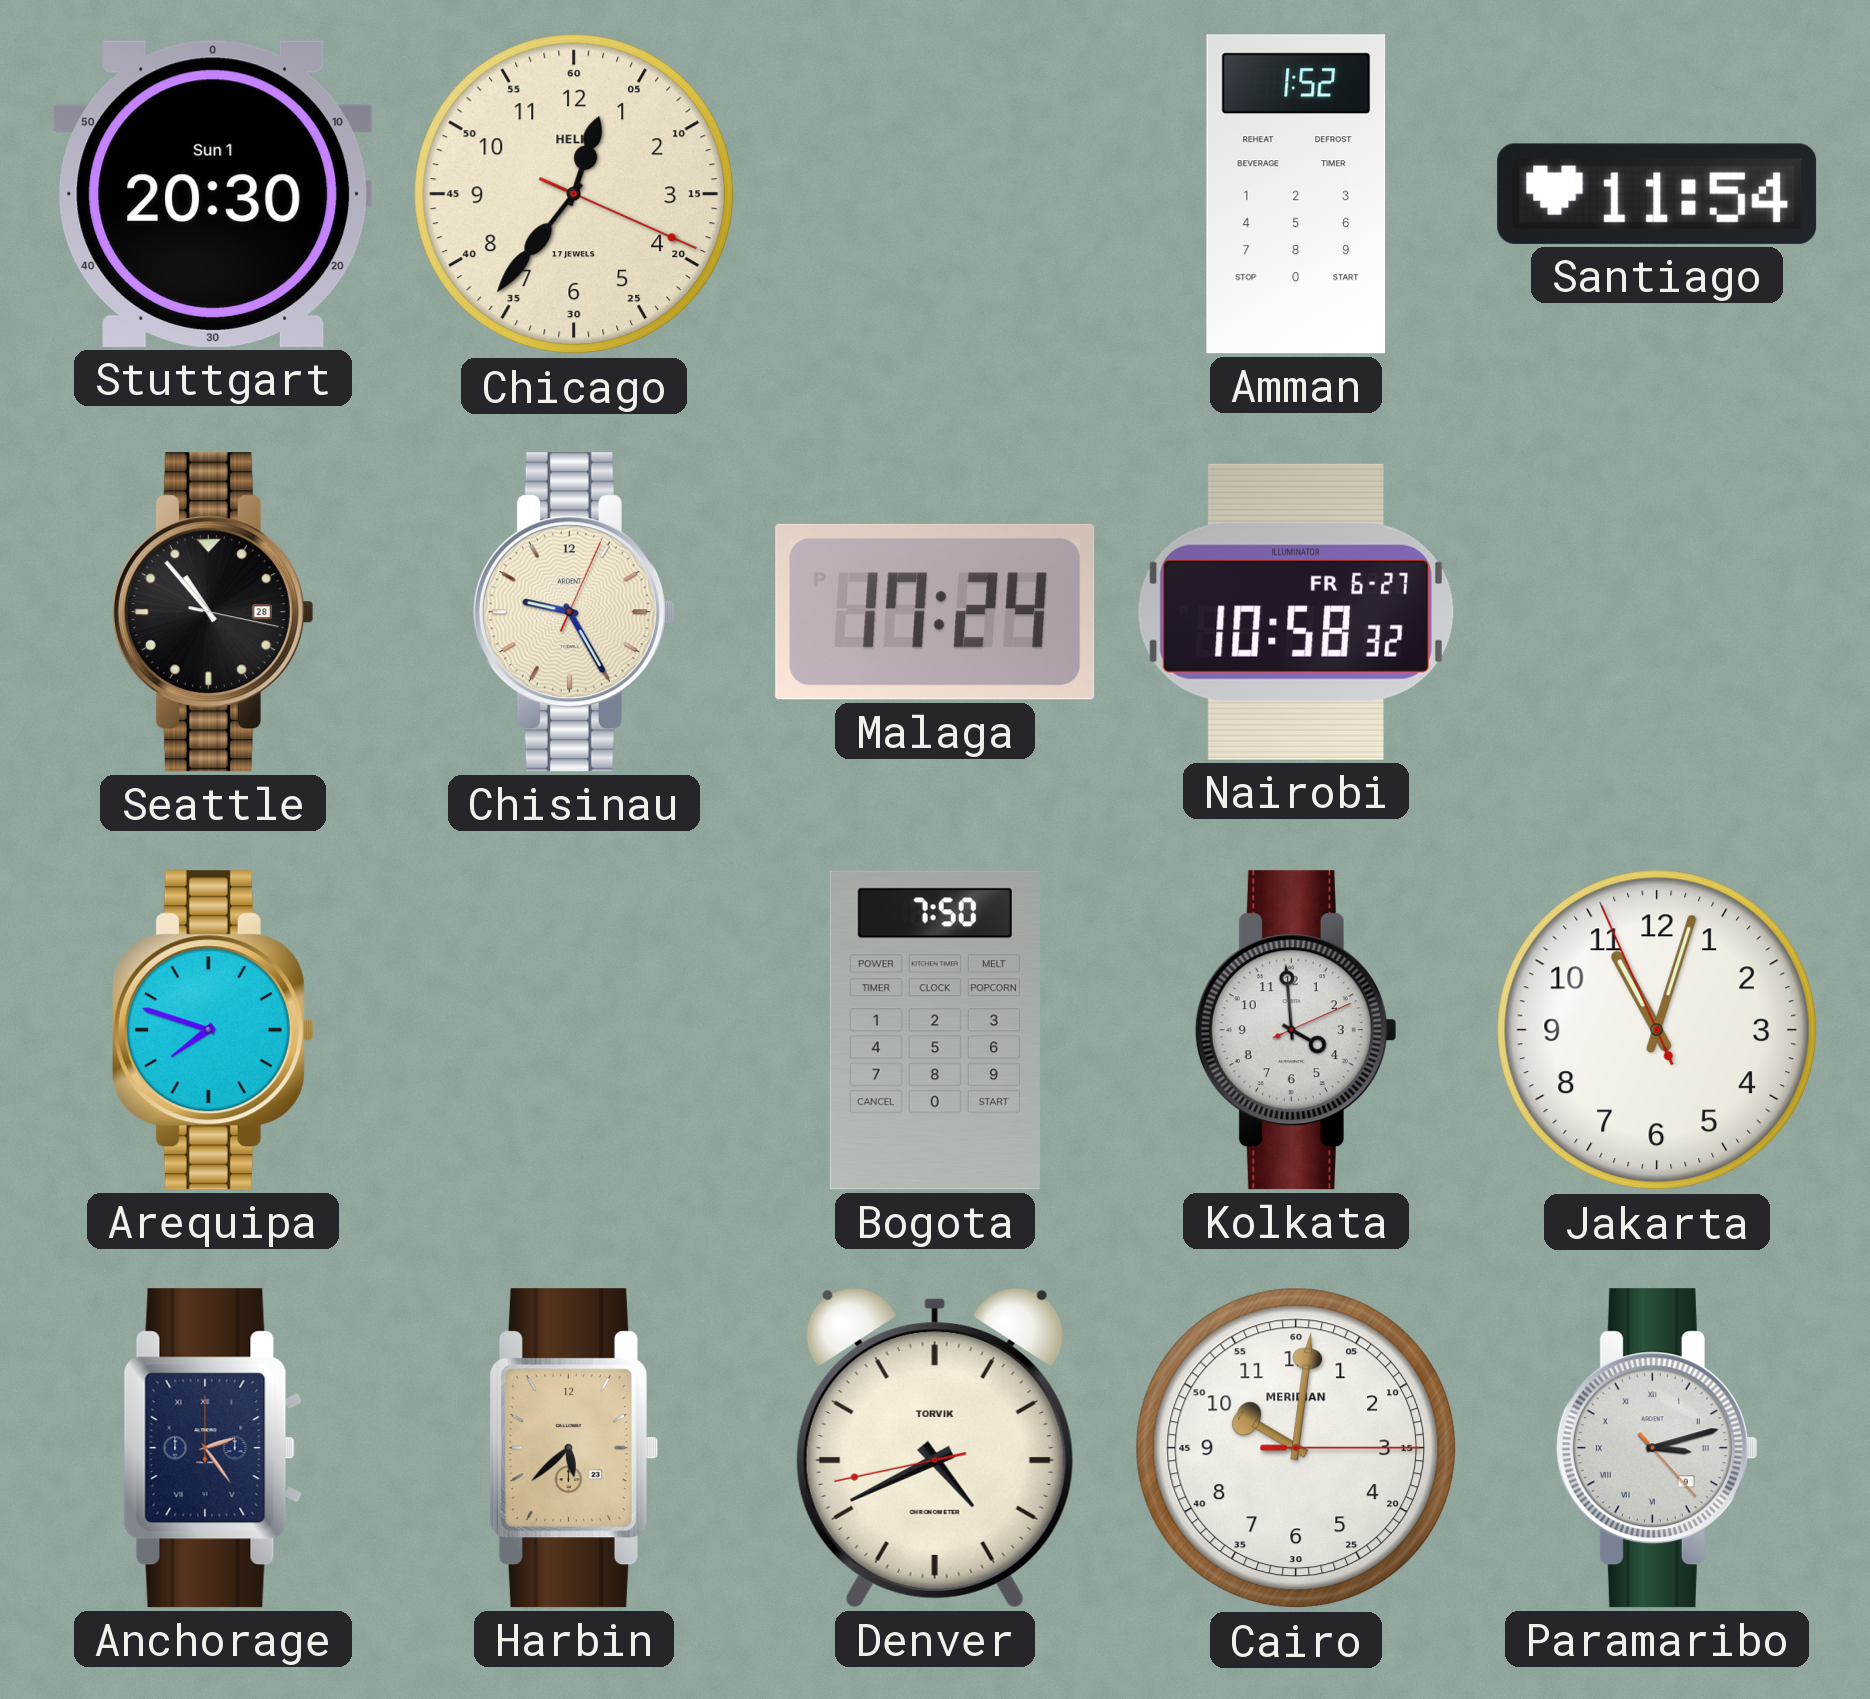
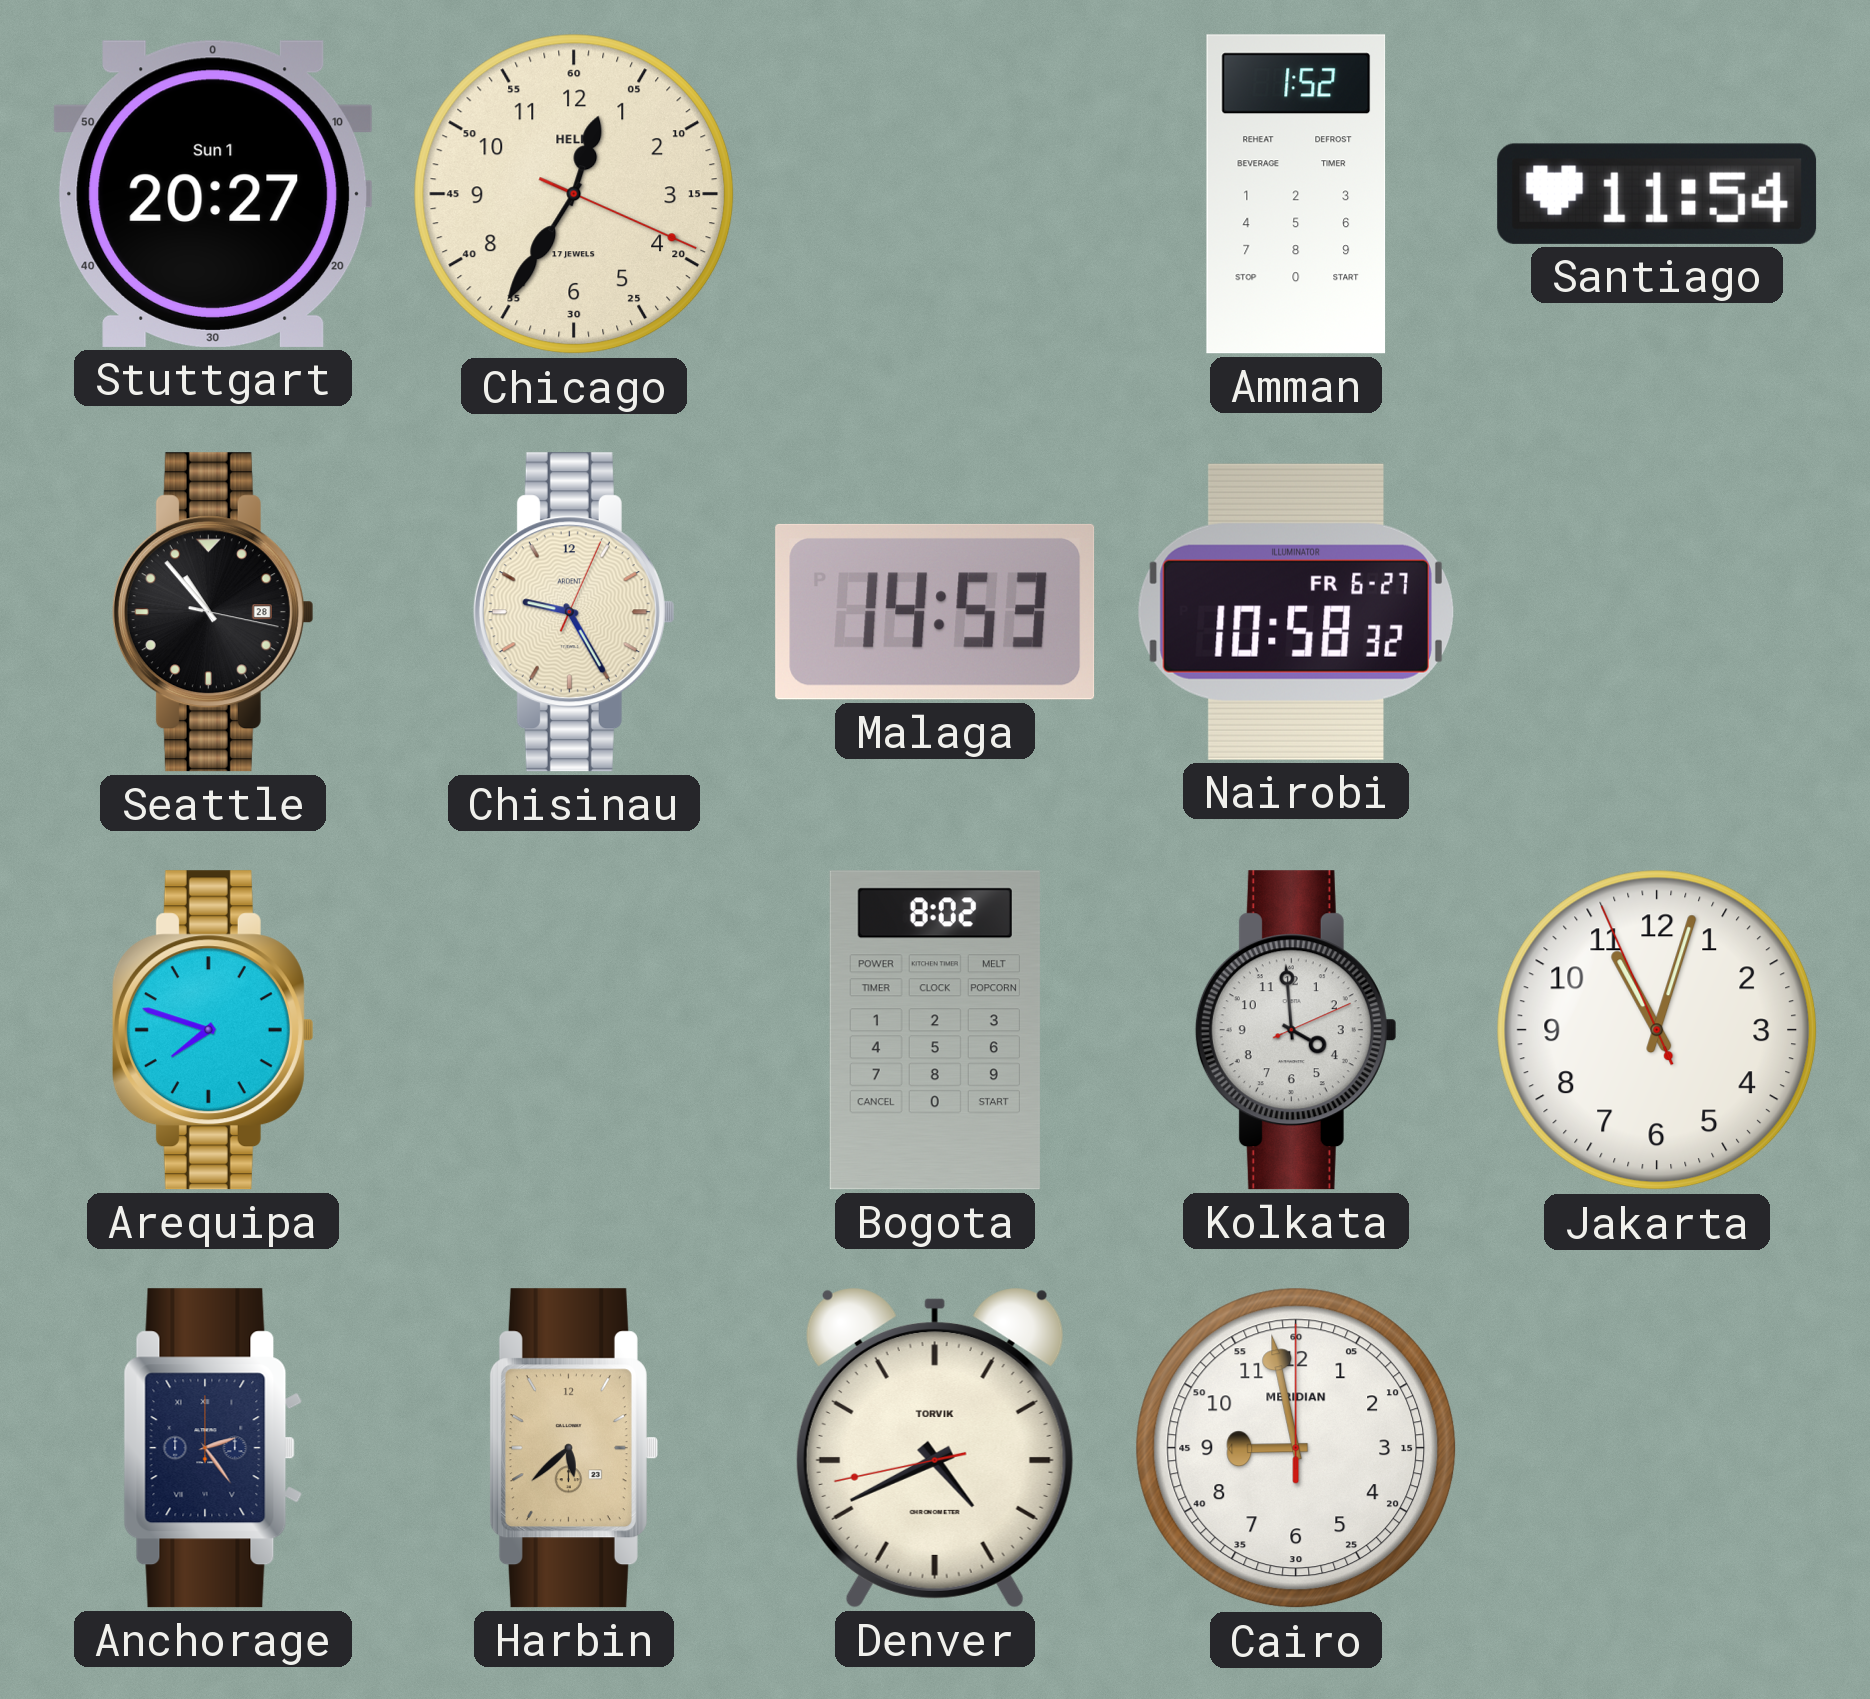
Stuttgart: 20:30 -> 20:27 (213, 194)
Chicago: 12:36 -> 12:35 (574, 194)
Malaga: 17:24 -> 14:53 (935, 612)
Bogota: 7:50 -> 8:02 (935, 1030)
Cairo: 10:01 -> 8:58 (1296, 1448)
Paramaribo: 3:12 -> none (1657, 1448)
